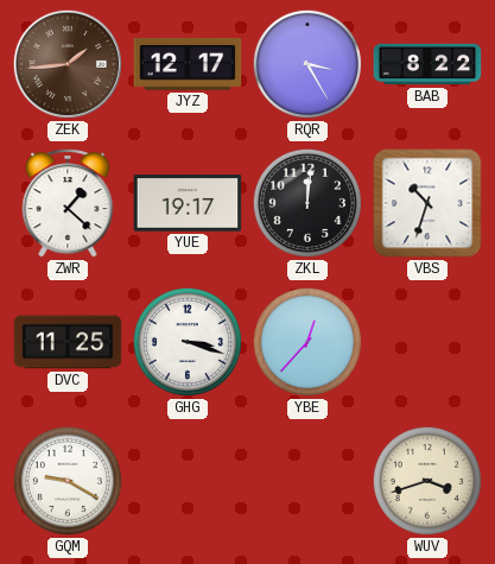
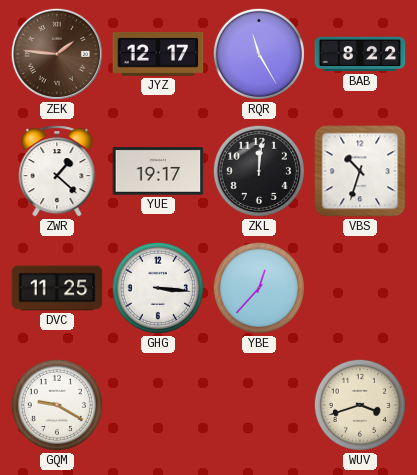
ZEK: 1:44 -> 1:46 (57, 54)
RQR: 3:25 -> 11:25 (259, 54)
GHG: 3:18 -> 3:16 (158, 288)
